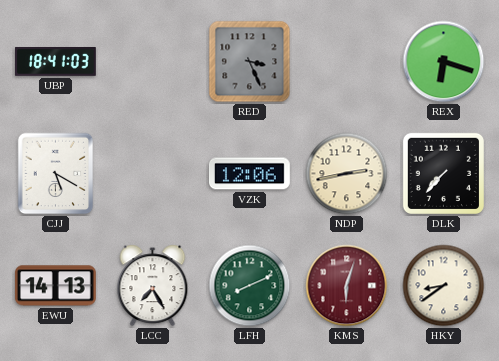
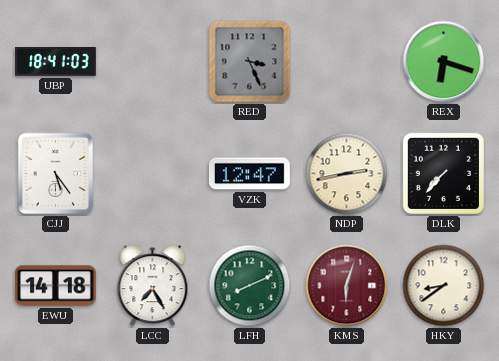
CJJ: 5:20 -> 5:24 (56, 174)
VZK: 12:06 -> 12:47 (249, 174)
EWU: 14:13 -> 14:18 (56, 286)
